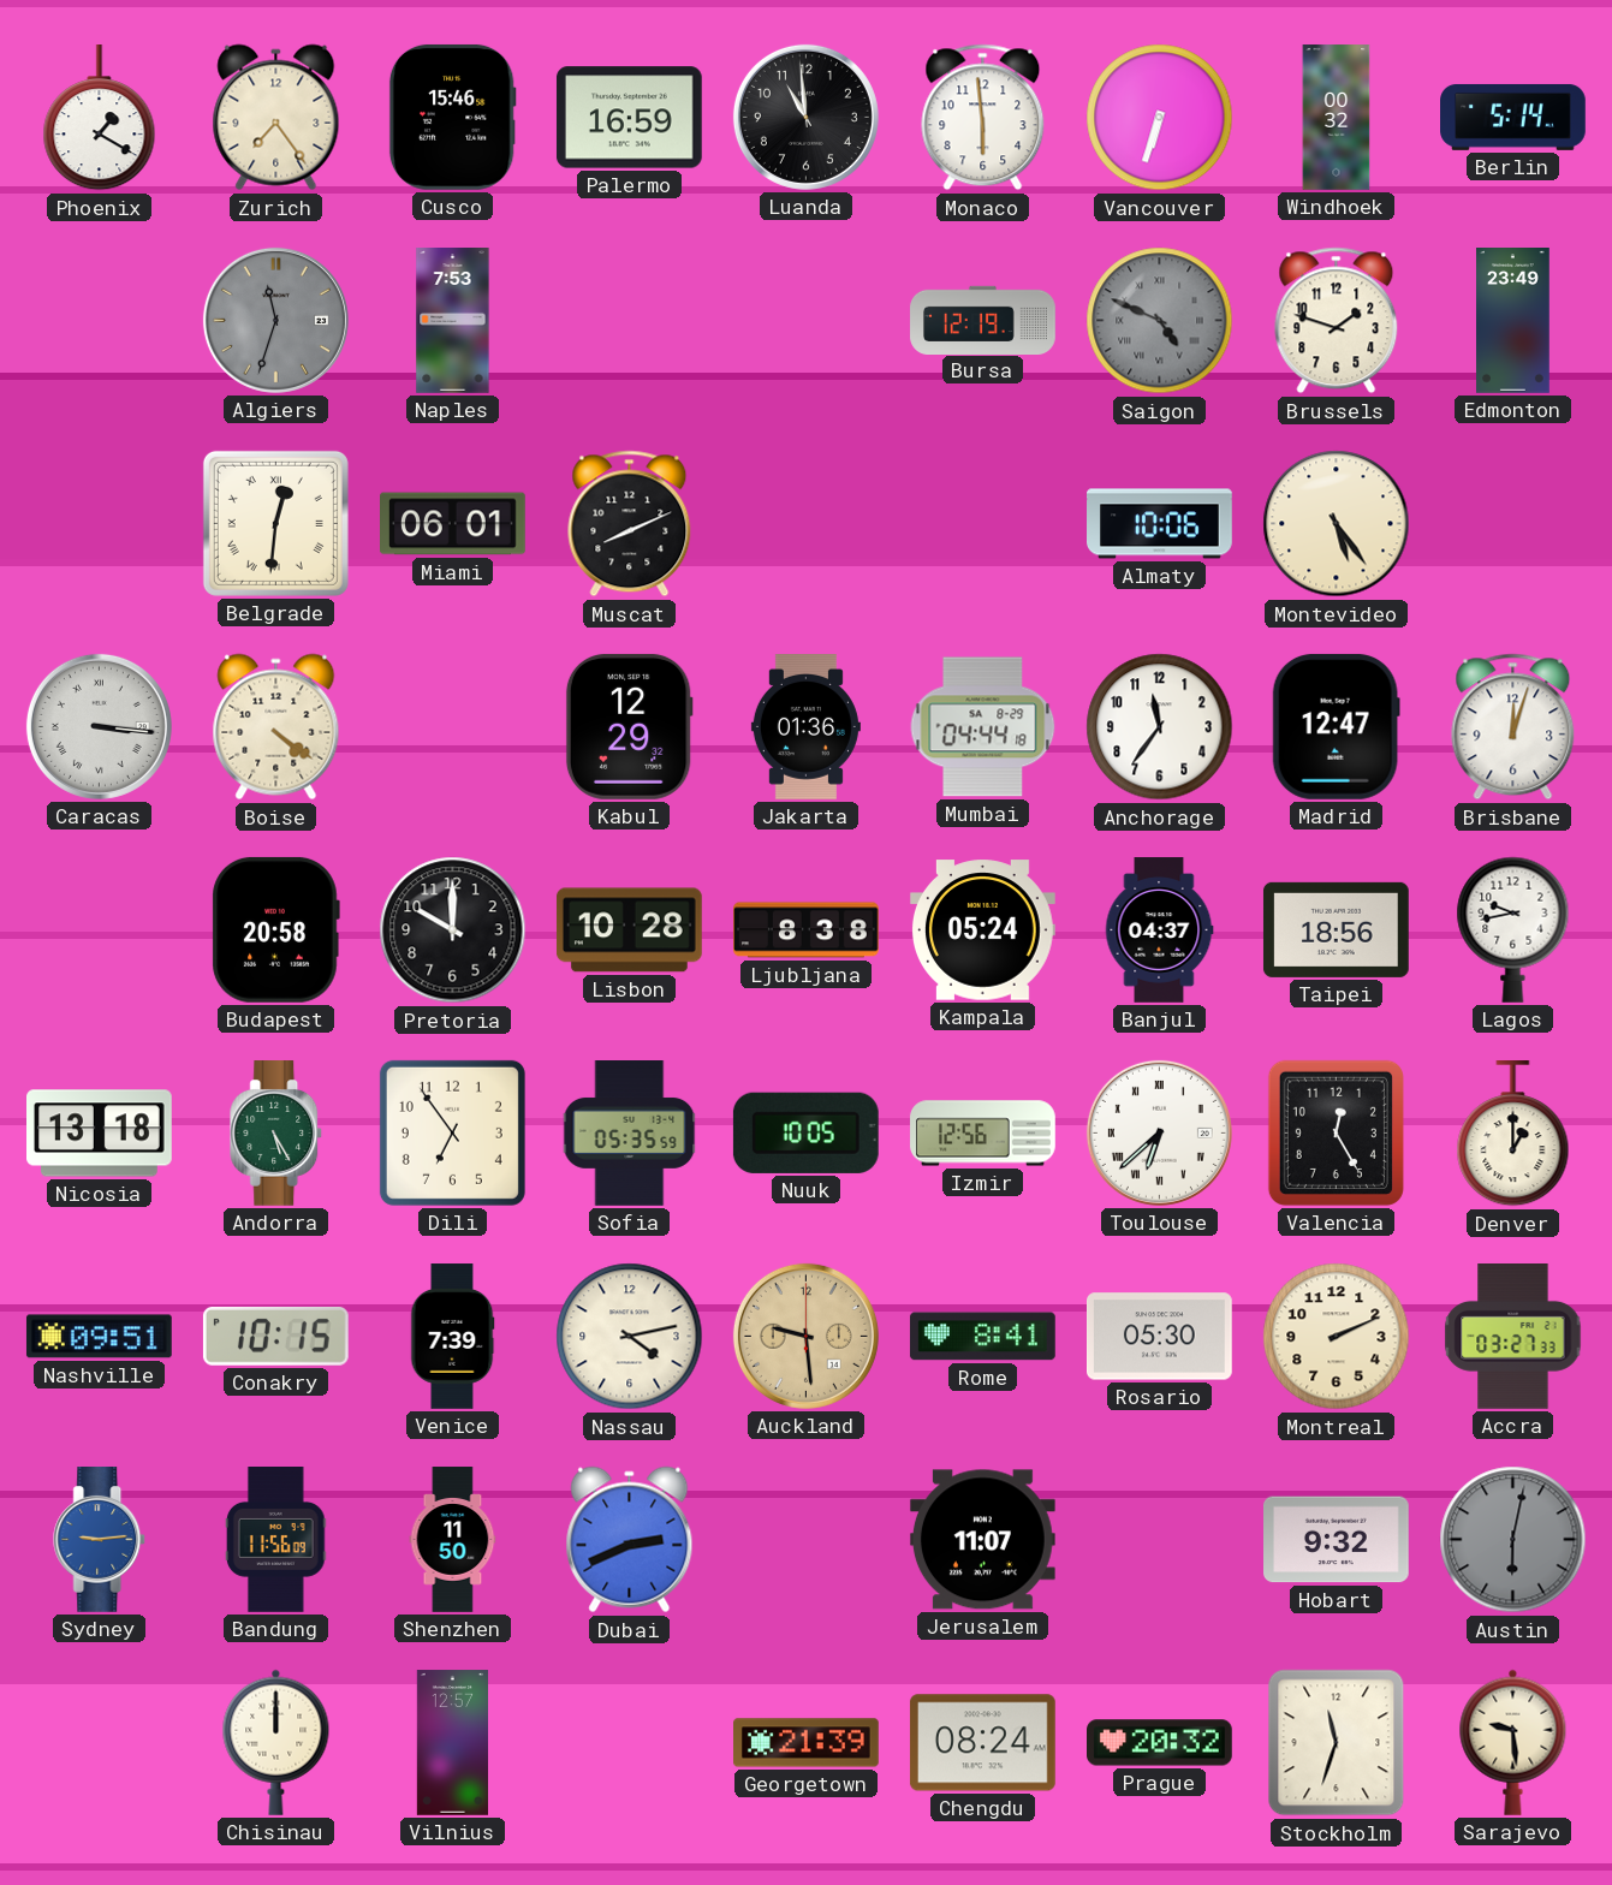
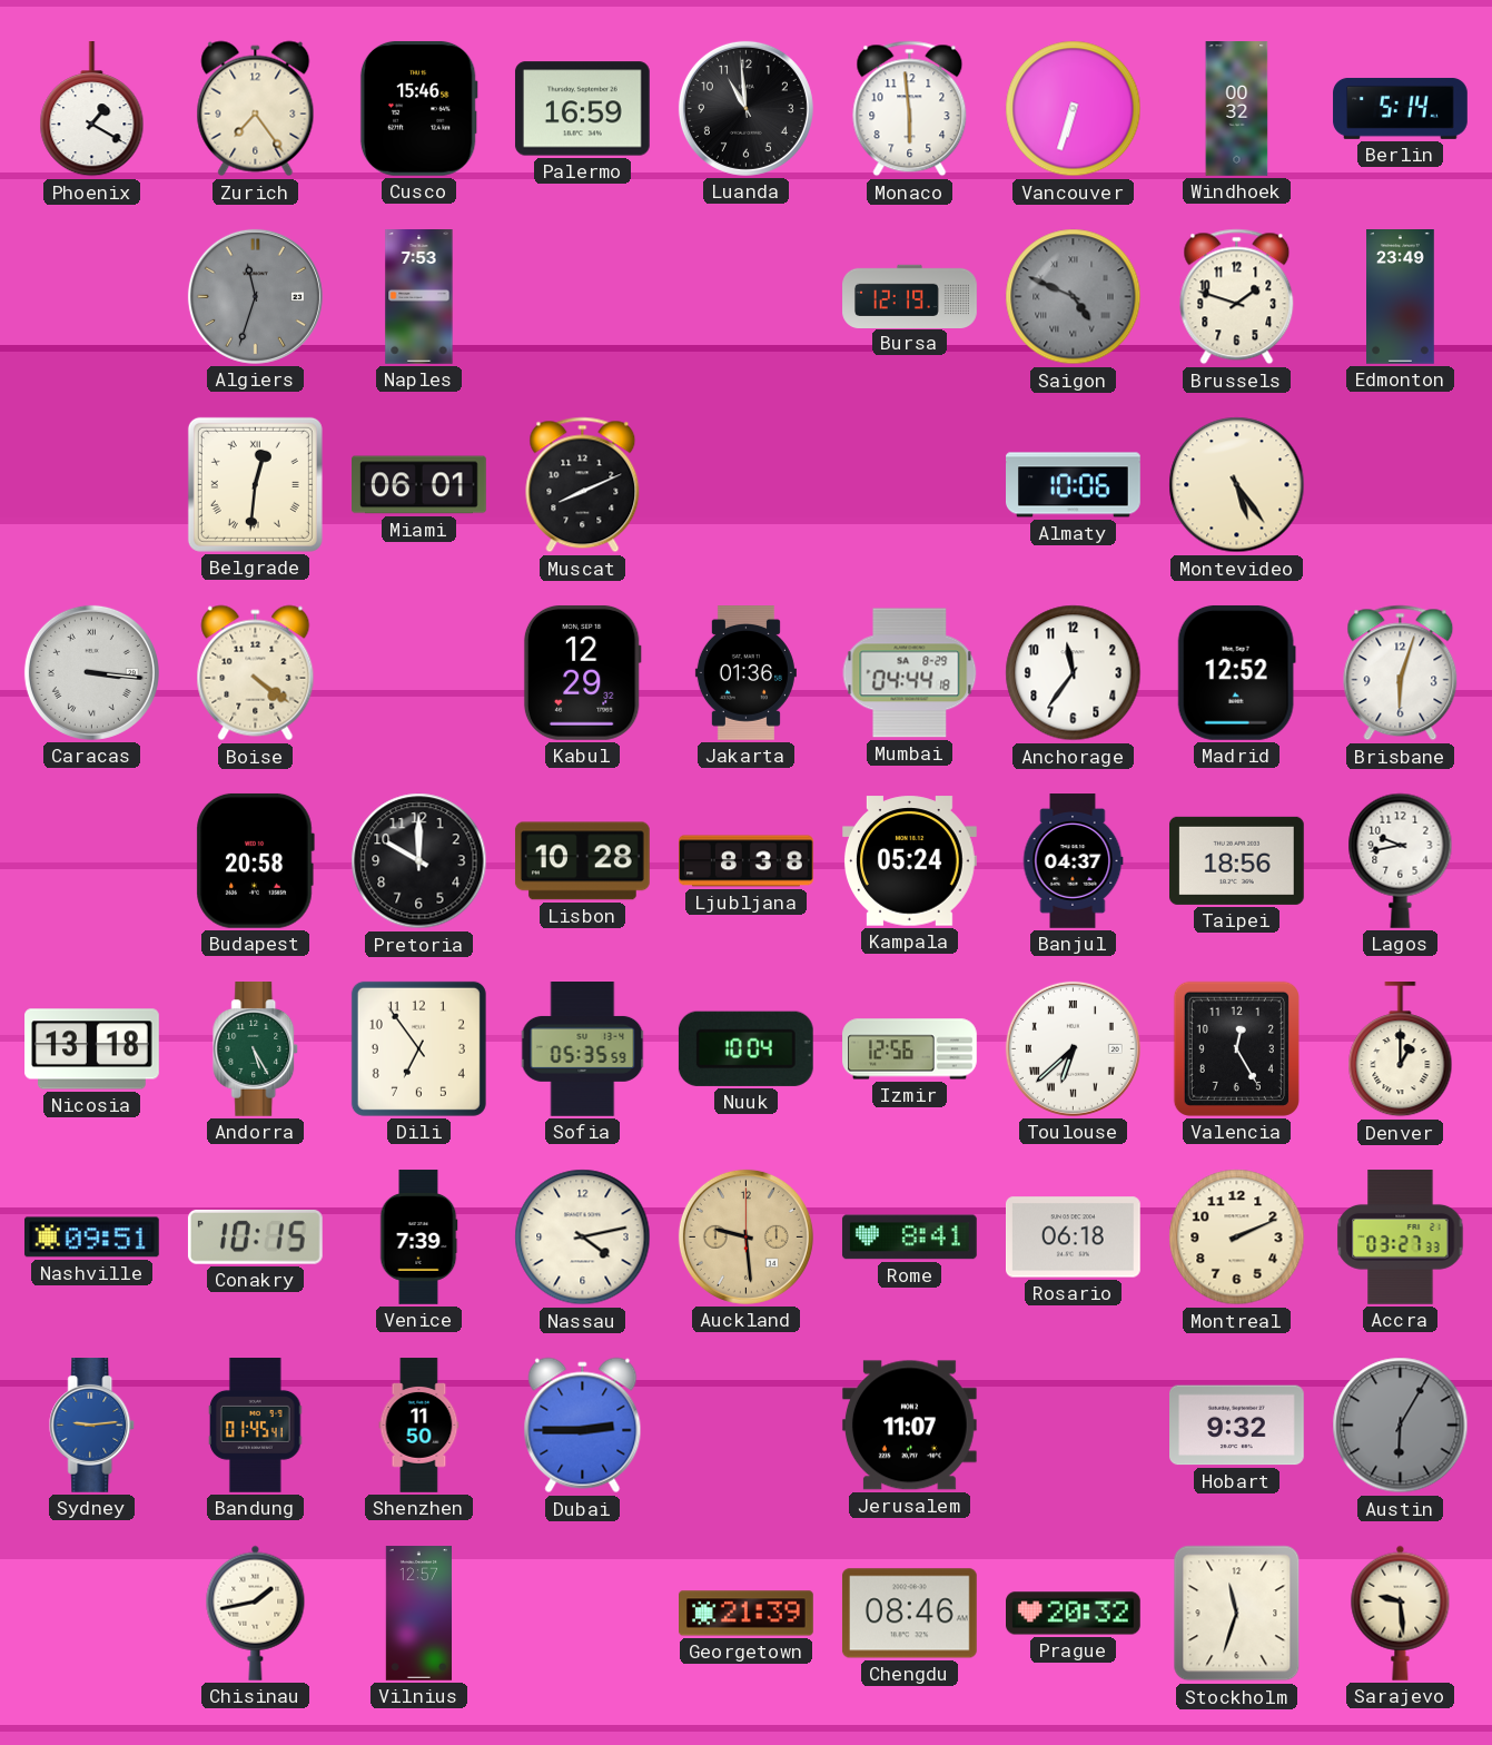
Madrid: 12:47 -> 12:52 (1236, 672)
Brisbane: 12:03 -> 6:03 (1401, 673)
Nuuk: 10:05 -> 10:04 (745, 1048)
Rosario: 05:30 -> 06:18 (1074, 1238)
Bandung: 11:56 -> 01:45 (255, 1426)
Dubai: 2:41 -> 2:45 (583, 1426)
Austin: 6:02 -> 6:05 (1401, 1426)
Chisinau: 12:00 -> 1:43 (256, 1613)
Chengdu: 08:24 -> 08:46 (909, 1614)
